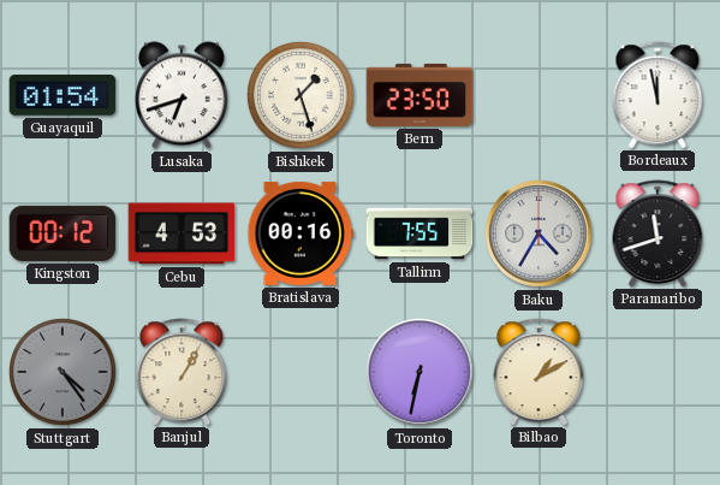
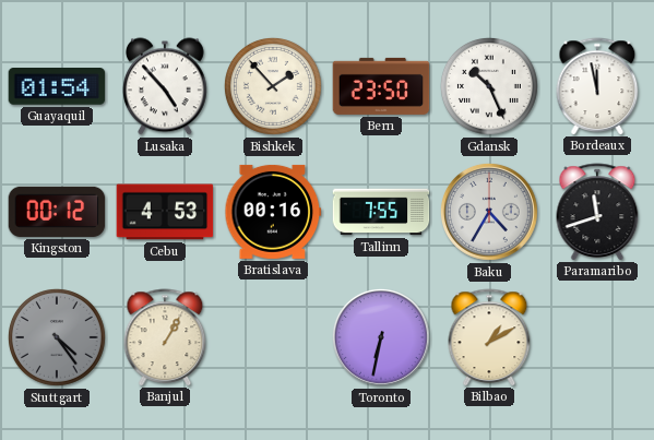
Lusaka: 6:42 -> 4:53 (165, 86)
Bishkek: 1:27 -> 1:53 (273, 86)
Gdansk: none -> 10:26 (489, 86)
